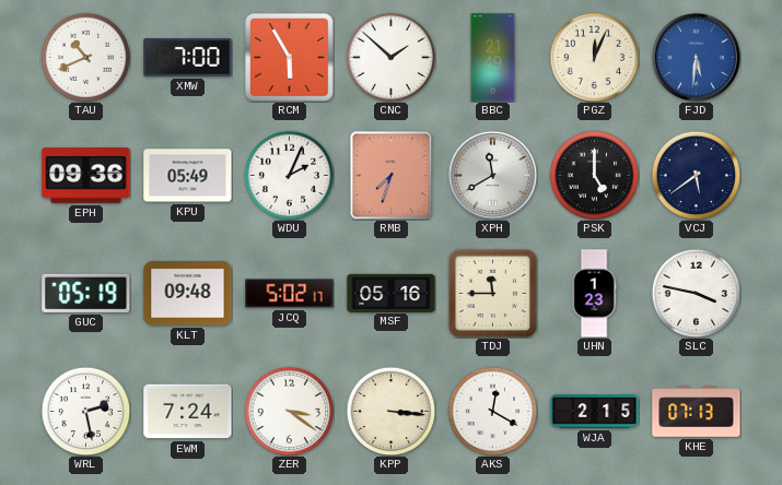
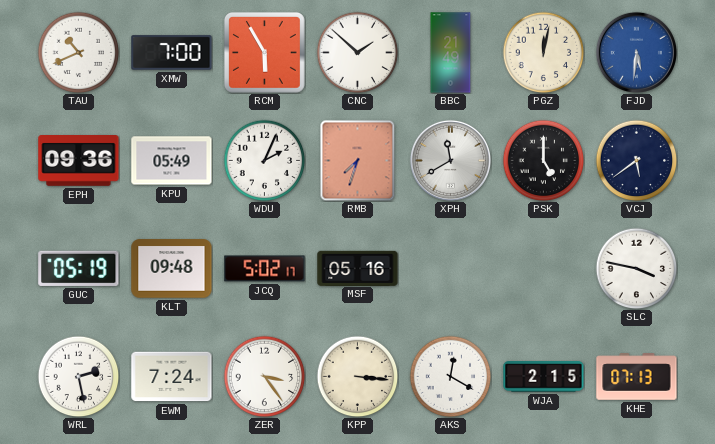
PGZ: 12:04 -> 12:02 (543, 52)
TDJ: 11:45 -> none (492, 293)
UHN: 1:23 -> none (594, 294)
ZER: 3:21 -> 3:24 (264, 376)
